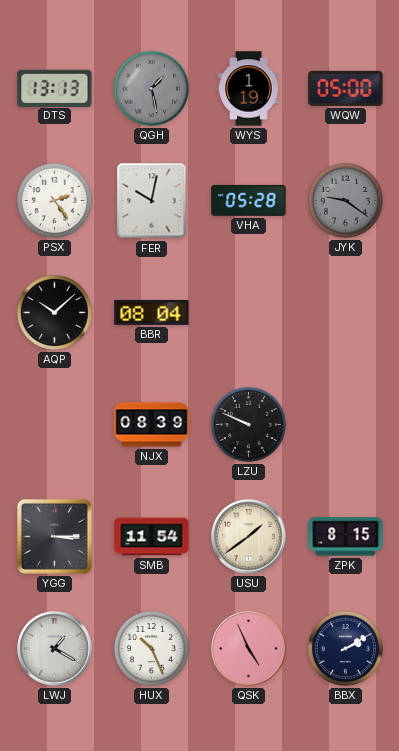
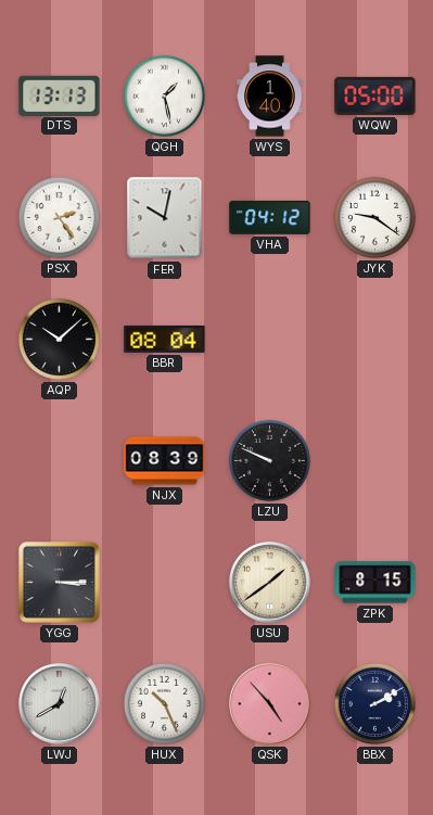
QGH dial: grey -> white (164, 95)
WYS: 1:19 -> 1:40 (270, 97)
VHA: 05:28 -> 04:12 (270, 217)
JYK dial: grey -> white (374, 217)
SMB: 11:54 -> none (152, 537)
LWJ: 1:20 -> 12:40 (60, 704)
QSK: 4:56 -> 4:53 (270, 704)
